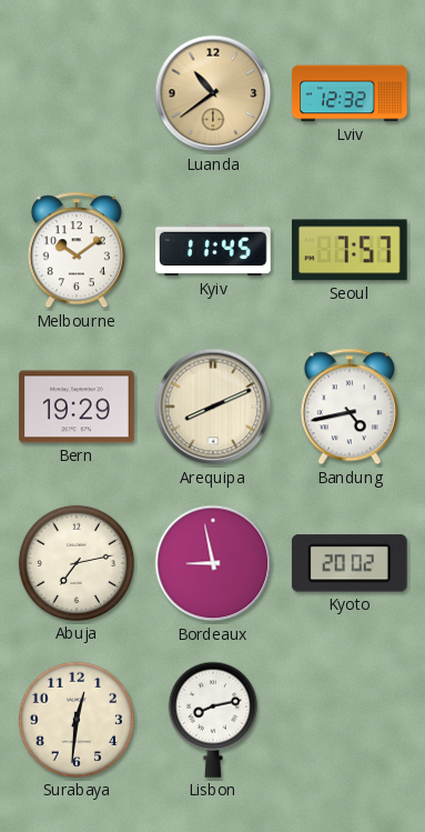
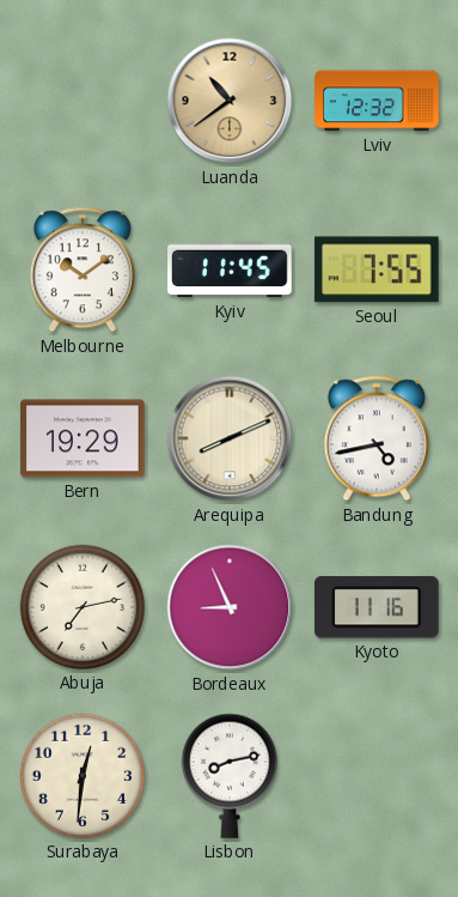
Seoul: 7:57 -> 7:55 (377, 269)
Bordeaux: 8:58 -> 8:56 (230, 607)
Kyoto: 20:02 -> 11:16 (377, 607)
